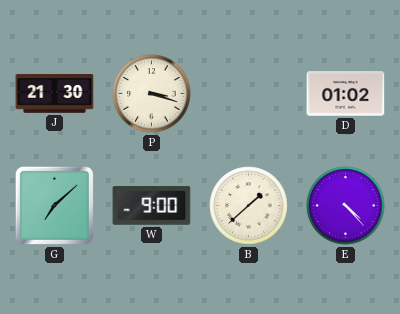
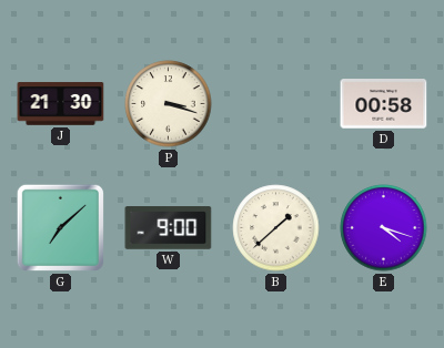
D: 01:02 -> 00:58 (384, 104)
E: 4:23 -> 4:18 (384, 228)
